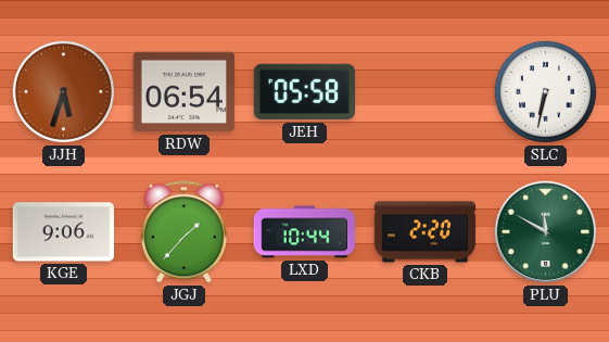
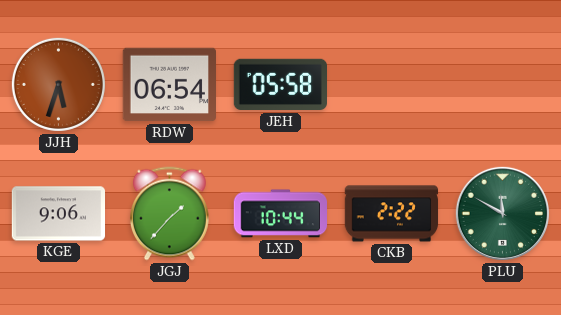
SLC: 6:32 -> none (545, 91)
CKB: 2:20 -> 2:22 (392, 214)
